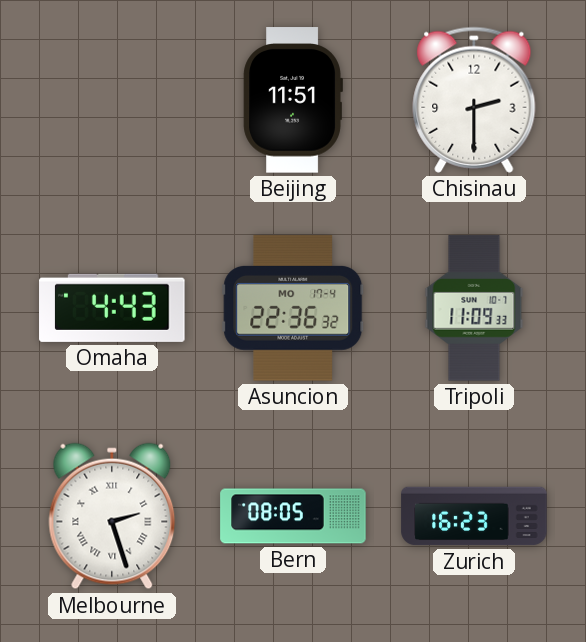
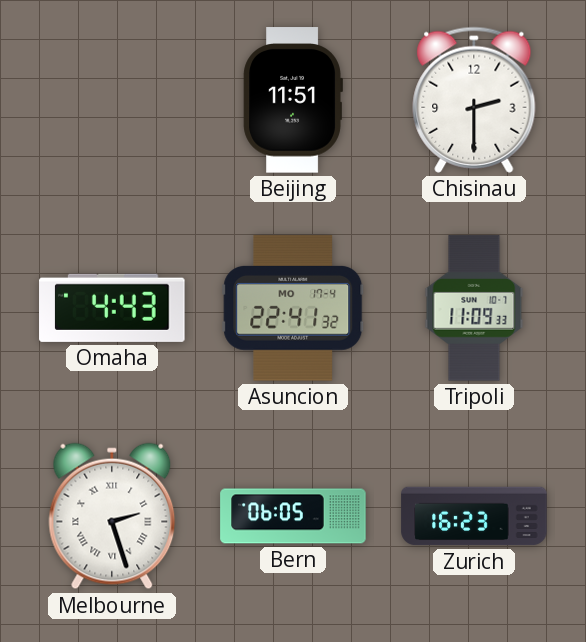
Asuncion: 22:36 -> 22:41 (293, 308)
Bern: 08:05 -> 06:05 (293, 516)
